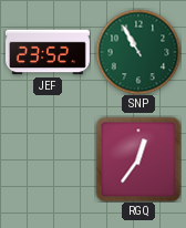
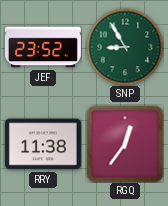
SNP: 10:55 -> 8:55 (125, 47)
RRY: none -> 11:38 (43, 144)
